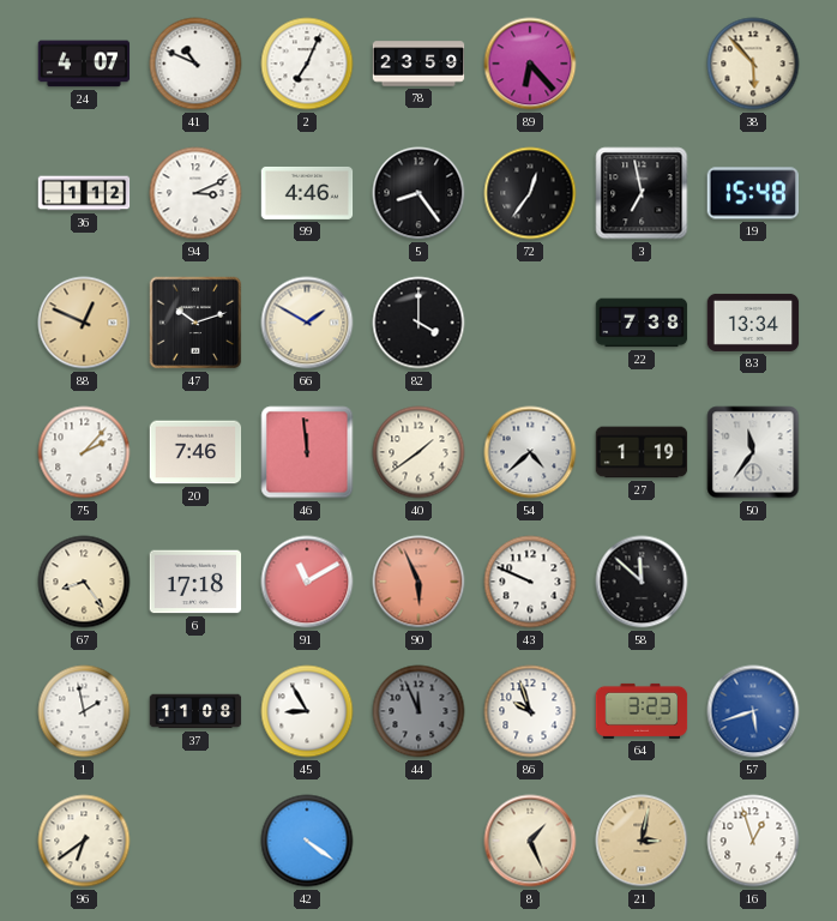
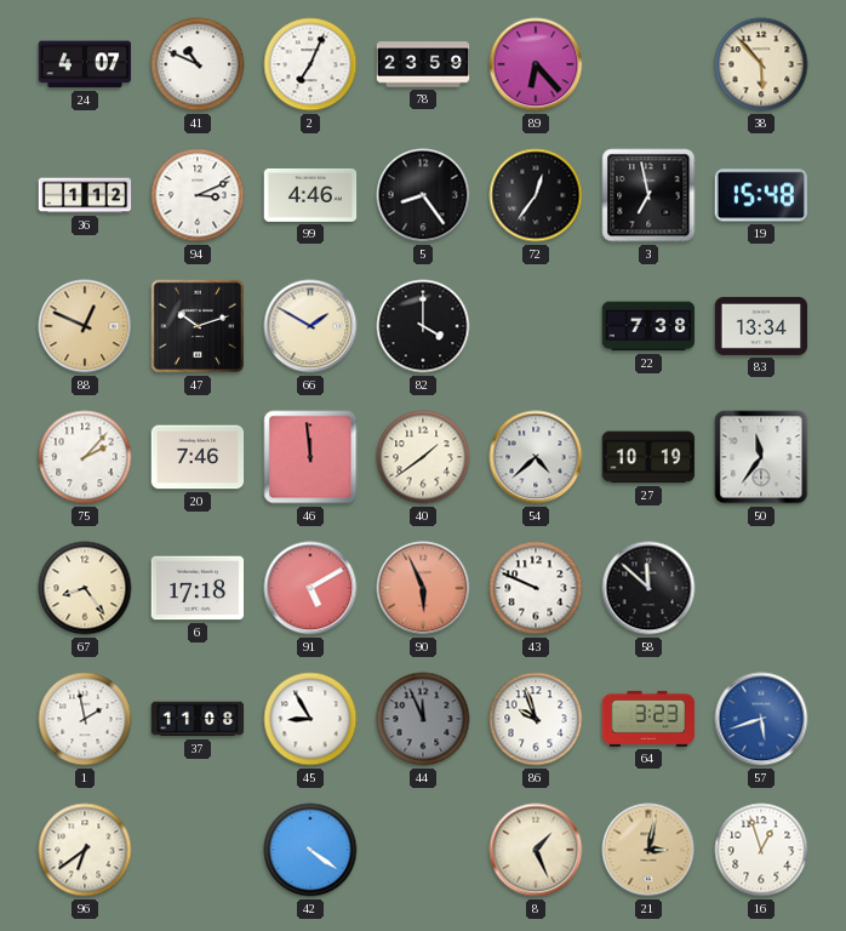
27: 1:19 -> 10:19 (648, 457)
91: 11:10 -> 5:10 (310, 588)
